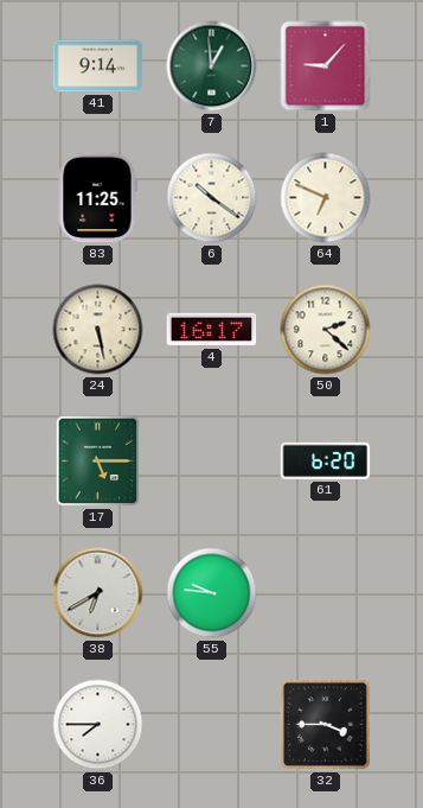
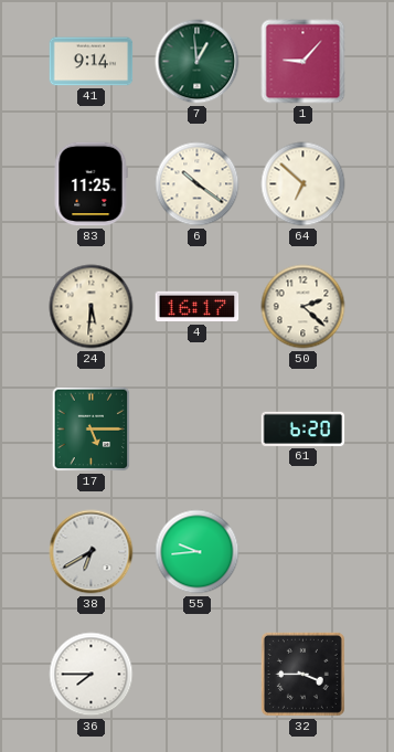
64: 6:49 -> 6:52 (304, 184)
24: 5:28 -> 5:31 (92, 307)
55: 9:46 -> 9:44 (198, 552)
